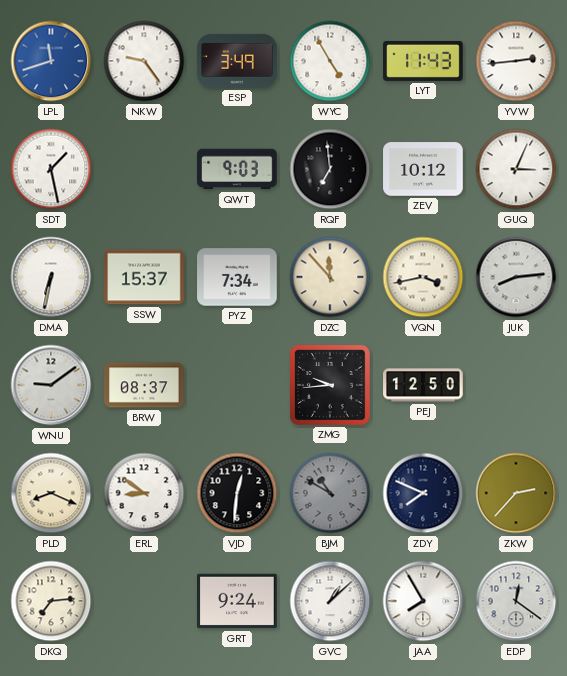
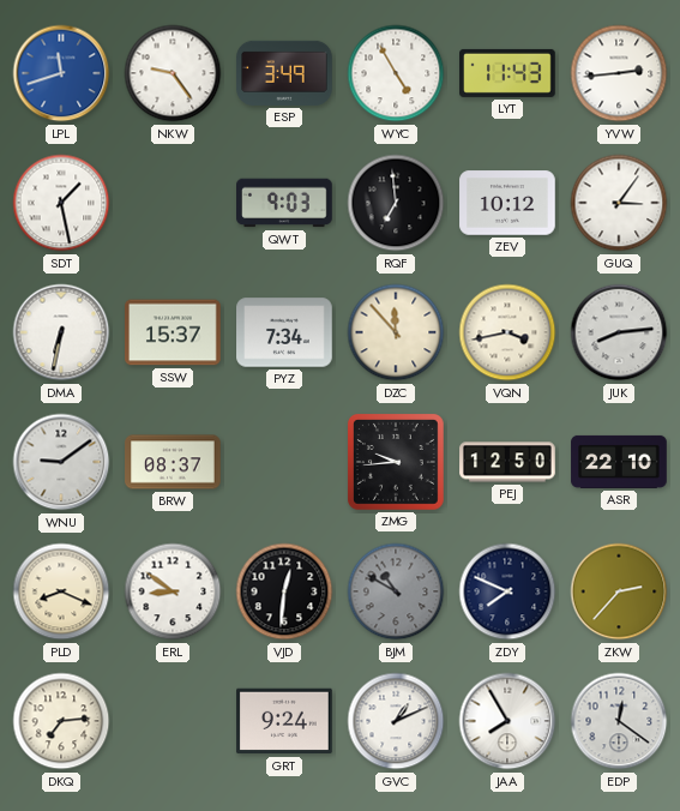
GUQ: 3:04 -> 3:06 (619, 203)
ASR: none -> 22:10 (619, 462)
GVC: 1:08 -> 1:11 (396, 721)
